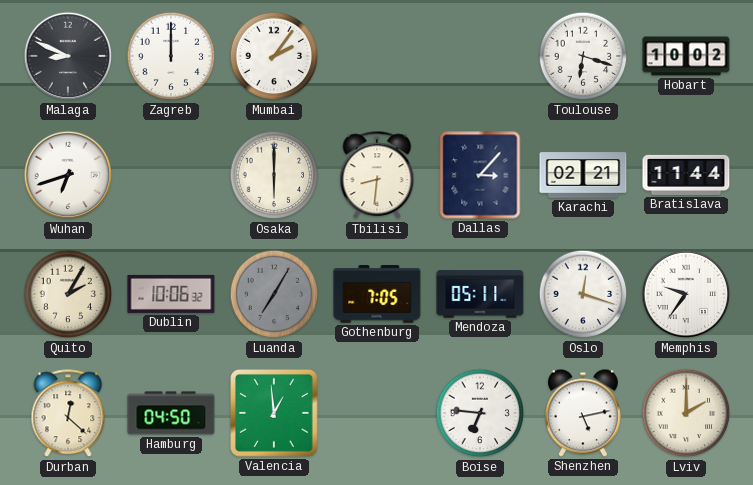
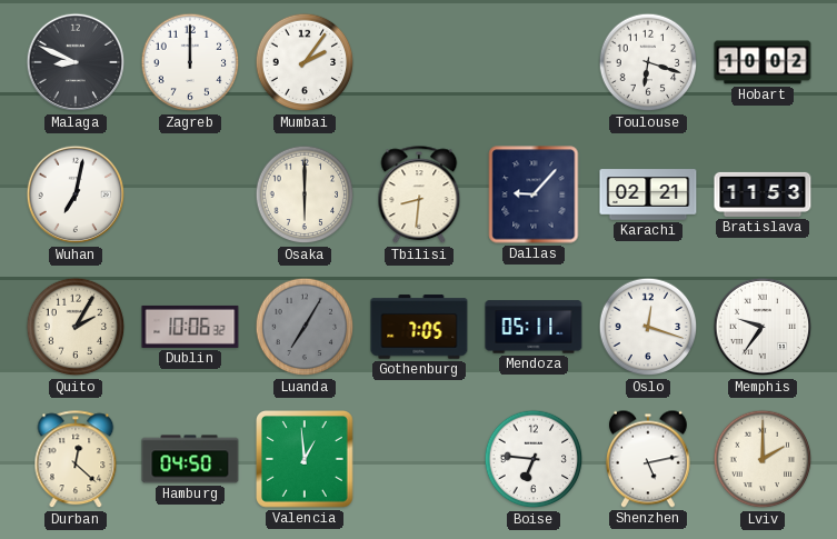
Wuhan: 6:42 -> 7:02 (76, 194)
Dallas: 3:07 -> 9:07 (534, 194)
Bratislava: 11:44 -> 11:53 (763, 194)
